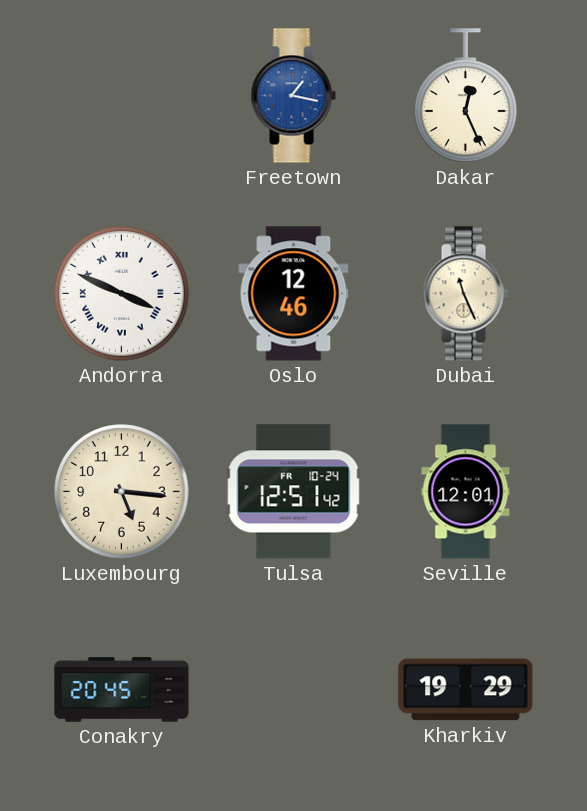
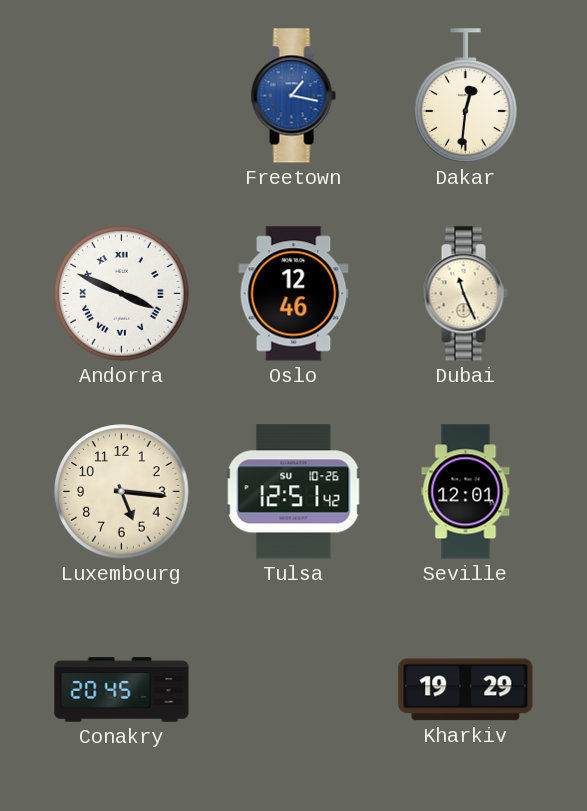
Dakar: 12:26 -> 12:31 (466, 96)
Tulsa date: FR 10-24 -> SU 10-26 (294, 492)
